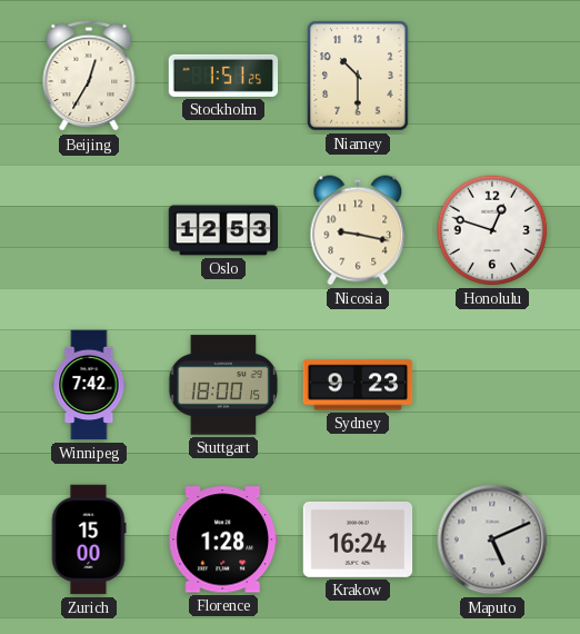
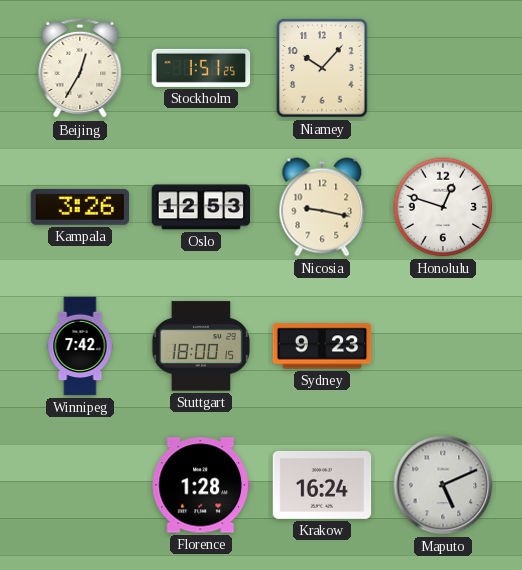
Niamey: 10:30 -> 10:07 (322, 68)
Kampala: none -> 3:26 (79, 207)
Zurich: 15:00 -> none (89, 539)
